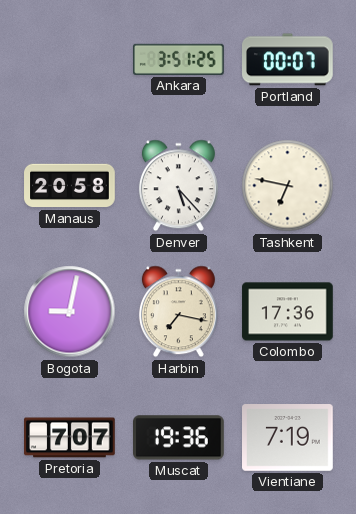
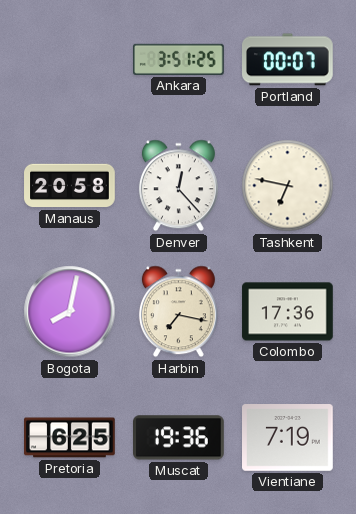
Denver: 5:23 -> 12:23 (178, 186)
Bogota: 9:02 -> 8:02 (70, 312)
Pretoria: 7:07 -> 6:25 (70, 438)
